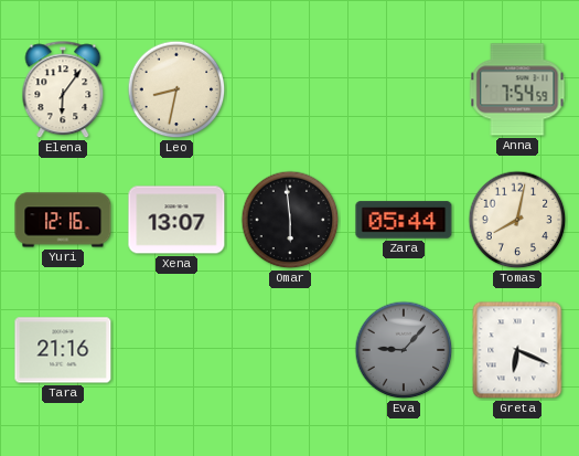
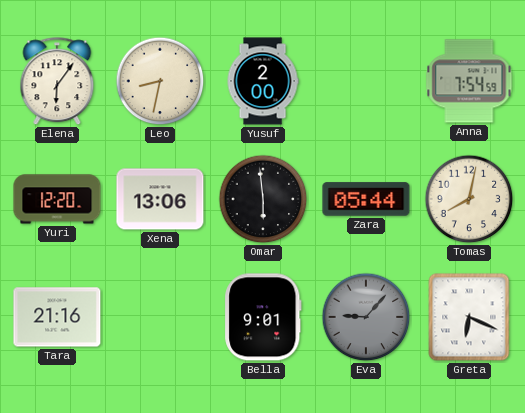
Yusuf: none -> 2:00 (263, 81)
Yuri: 12:16 -> 12:20 (57, 199)
Xena: 13:07 -> 13:06 (160, 199)
Bella: none -> 9:01 (263, 317)
